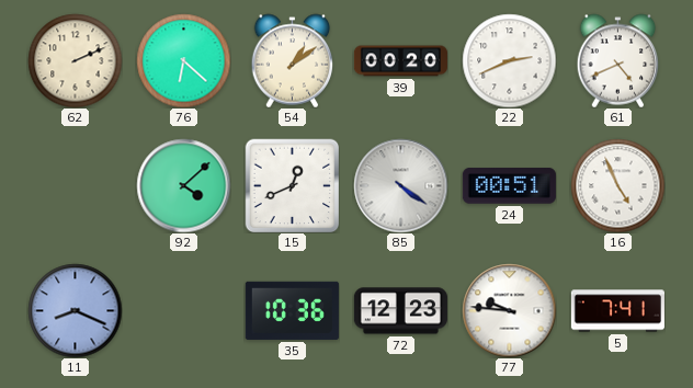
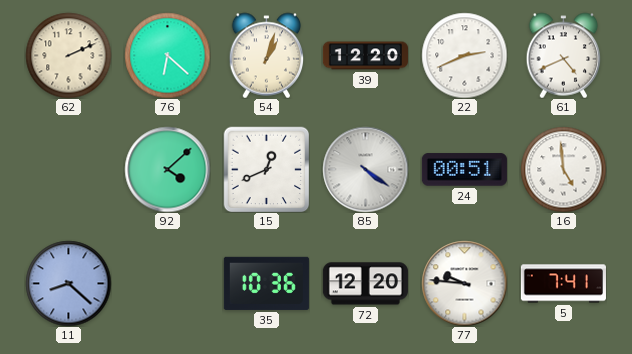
54: 1:09 -> 1:03 (267, 55)
39: 00:20 -> 12:20 (365, 56)
16: 4:56 -> 4:59 (563, 169)
11: 8:19 -> 8:22 (68, 283)
72: 12:23 -> 12:20 (365, 284)
